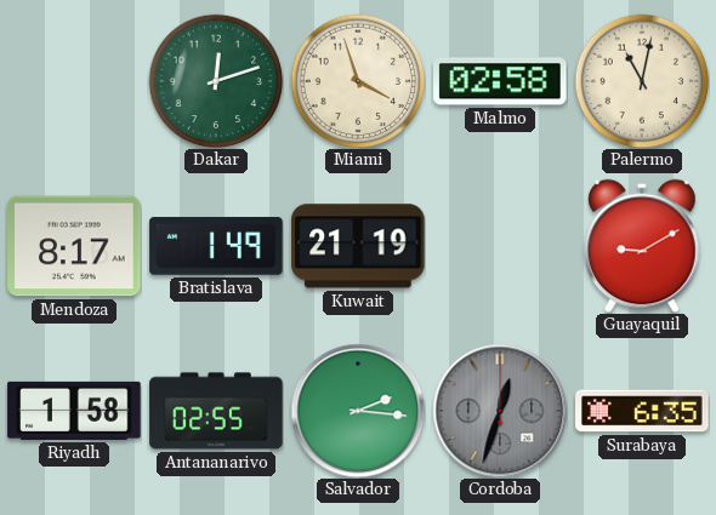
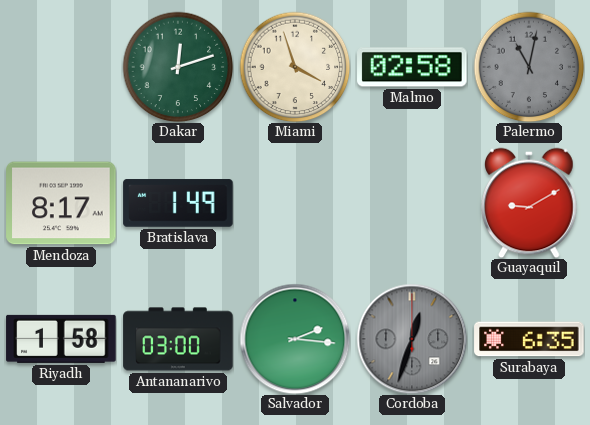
Palermo dial: cream -> grey (529, 67)
Kuwait: 21:19 -> none (358, 246)
Antananarivo: 02:55 -> 03:00 (178, 339)
